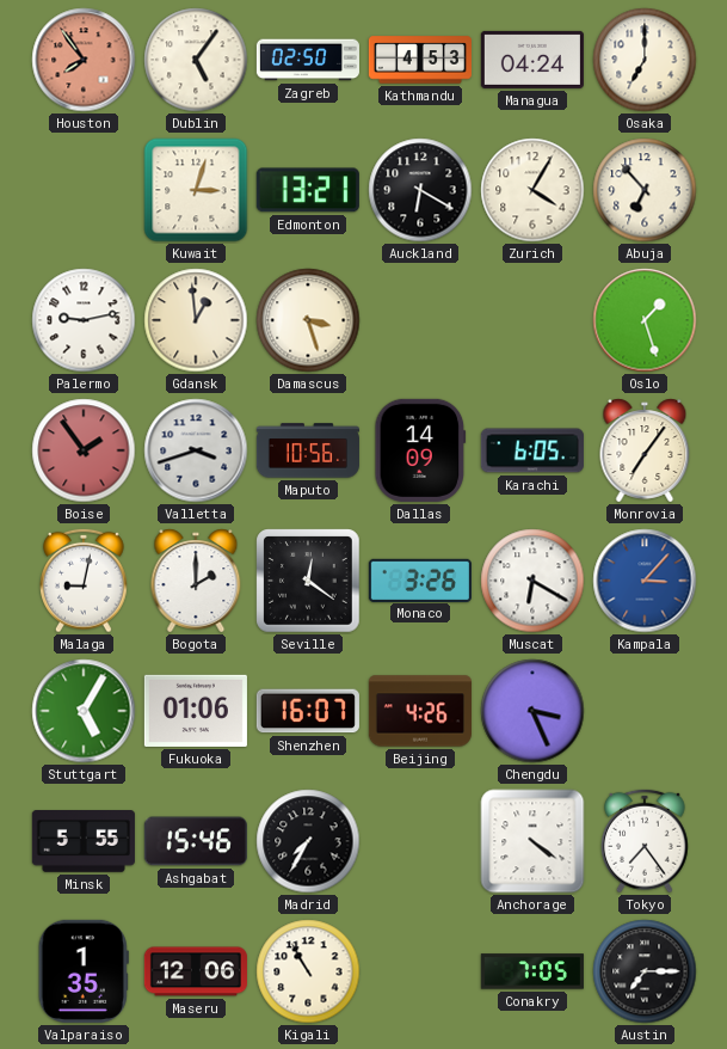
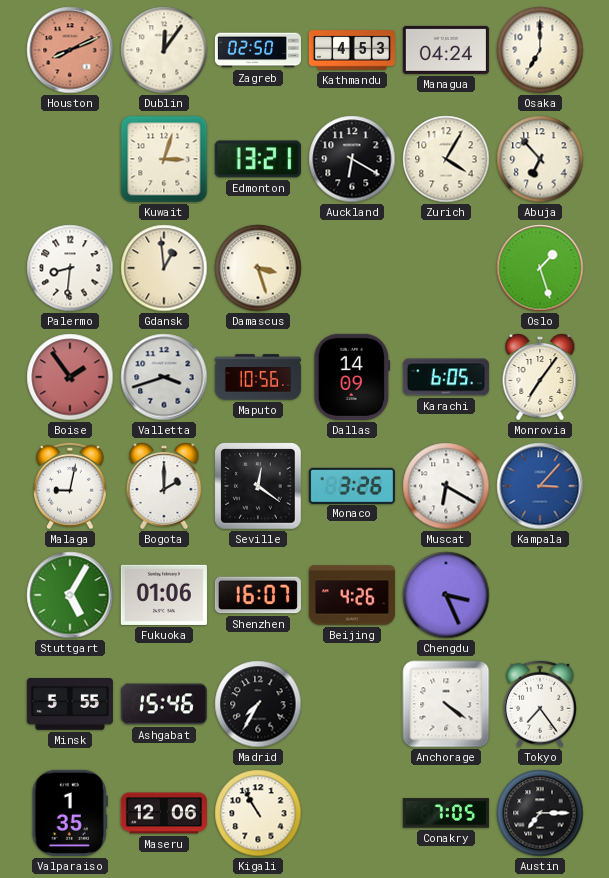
Houston: 7:54 -> 8:11 (70, 50)
Dublin: 5:06 -> 12:06 (164, 50)
Palermo: 9:13 -> 8:31 (70, 268)
